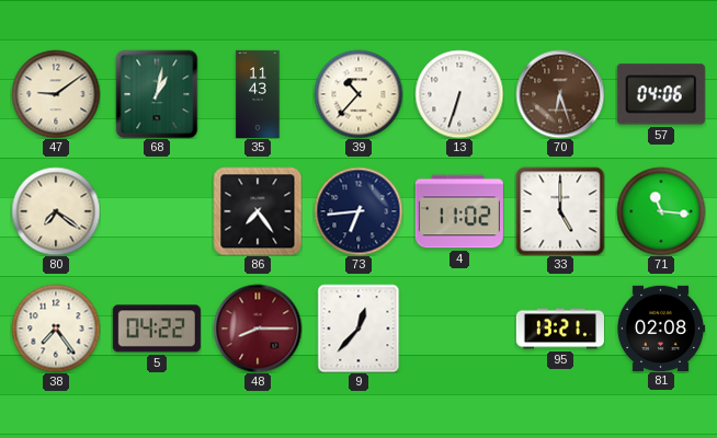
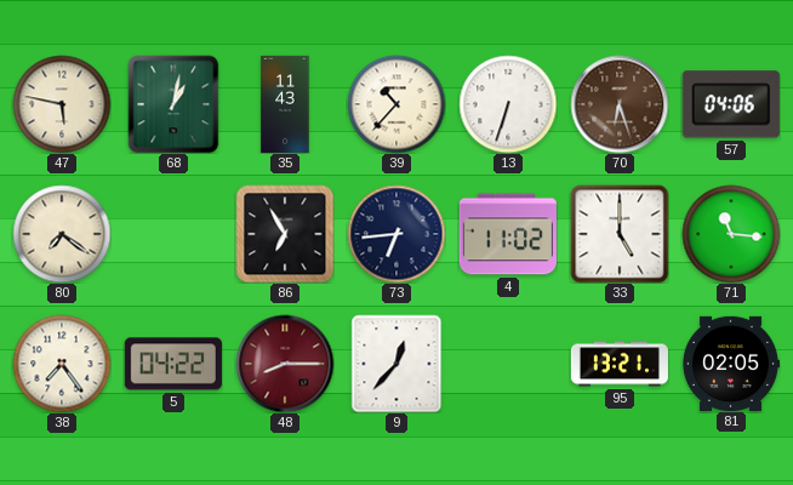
47: 9:09 -> 5:47 (62, 104)
86: 7:24 -> 6:55 (285, 234)
81: 02:08 -> 02:05 (731, 363)
